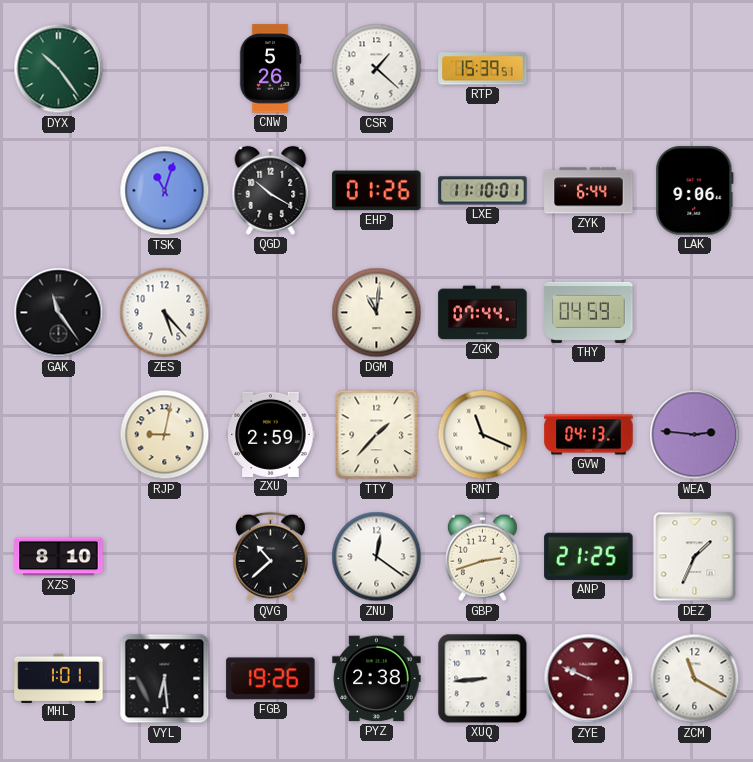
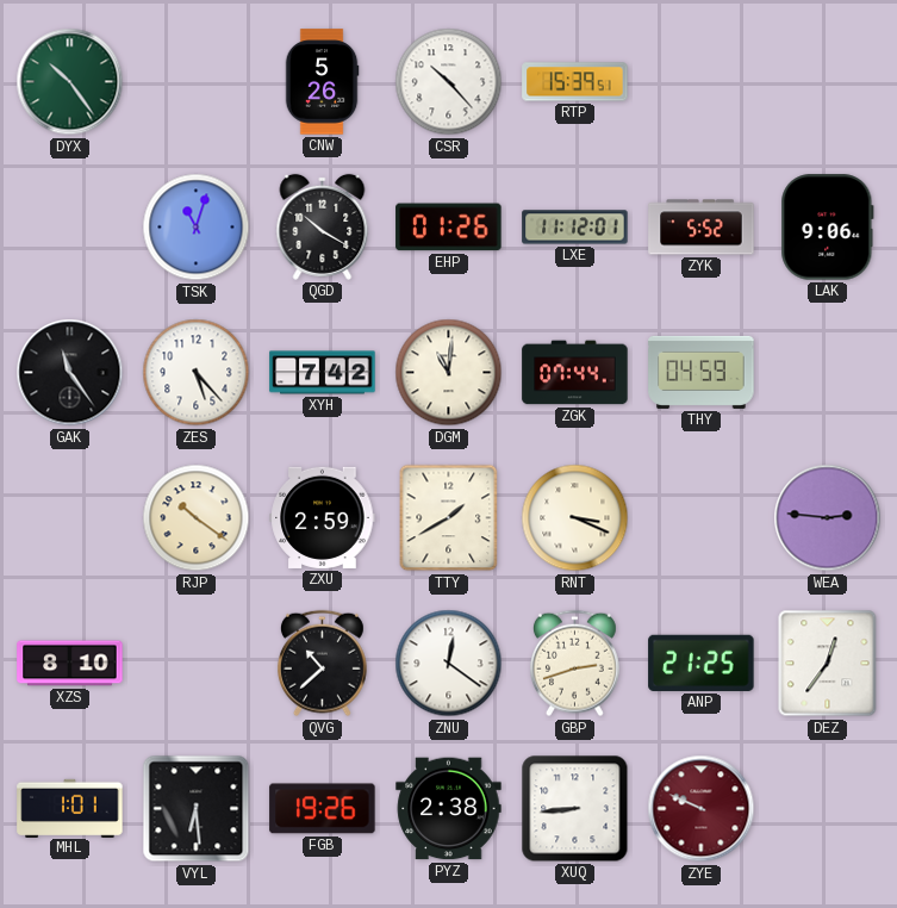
CSR: 1:22 -> 10:23 (449, 82)
LXE: 11:10 -> 11:12 (575, 228)
ZYK: 6:44 -> 5:52 (702, 228)
XYH: none -> 7:42 (323, 373)
RJP: 9:02 -> 10:21 (197, 518)
TTY: 1:37 -> 1:40 (449, 518)
RNT: 11:19 -> 3:19 (575, 518)
GVW: 04:13 -> none (589, 435)
DEZ: 1:34 -> 12:36 (828, 664)
ZCM: 11:20 -> none (695, 679)
